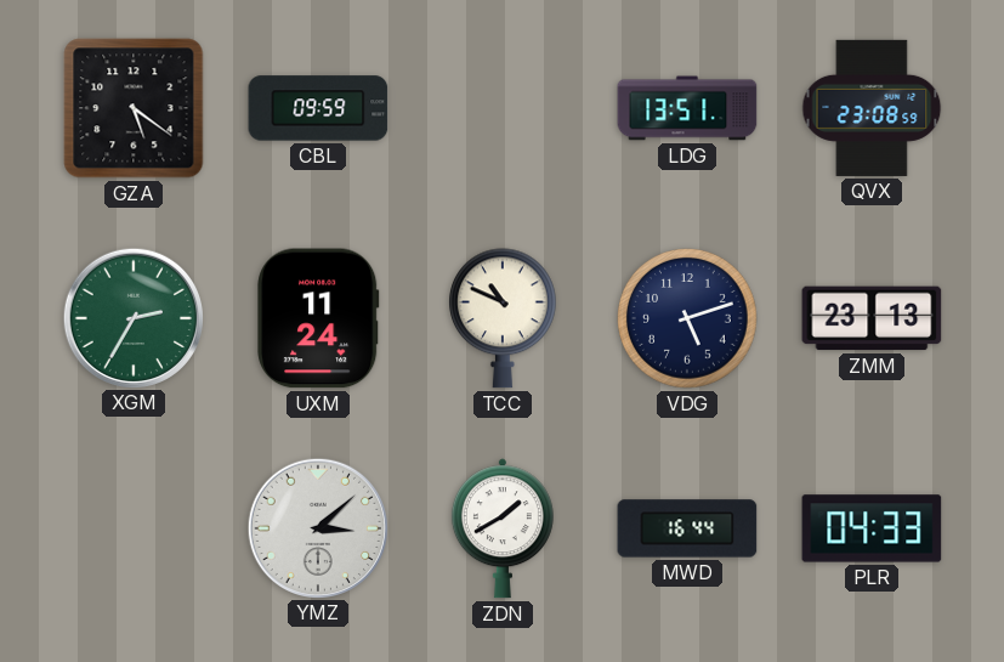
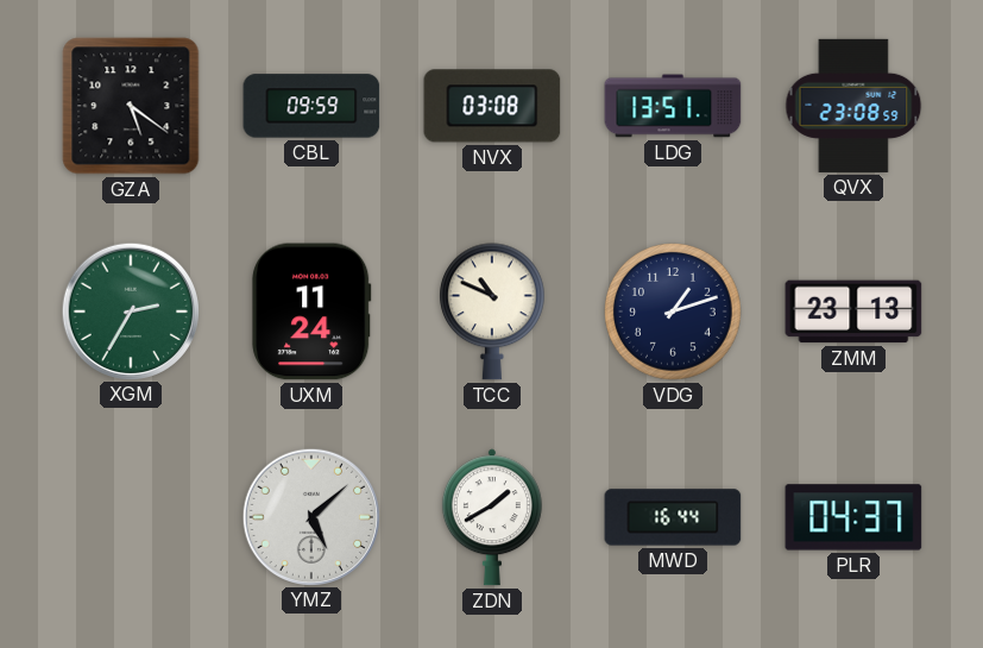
NVX: none -> 03:08 (492, 106)
VDG: 5:12 -> 1:12 (673, 312)
YMZ: 3:08 -> 5:08 (310, 516)
PLR: 04:33 -> 04:37 (853, 517)
